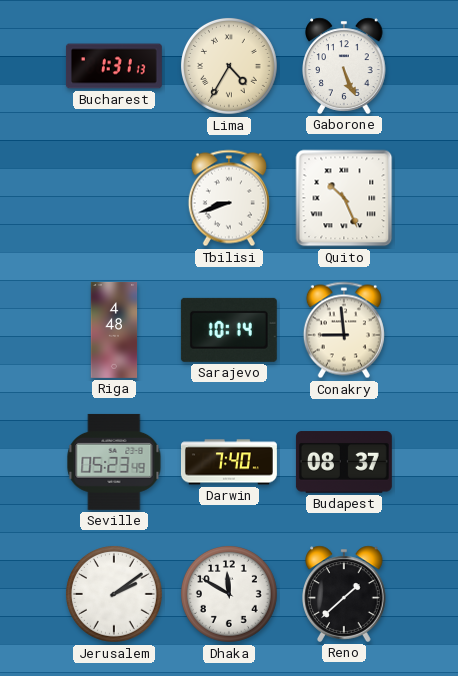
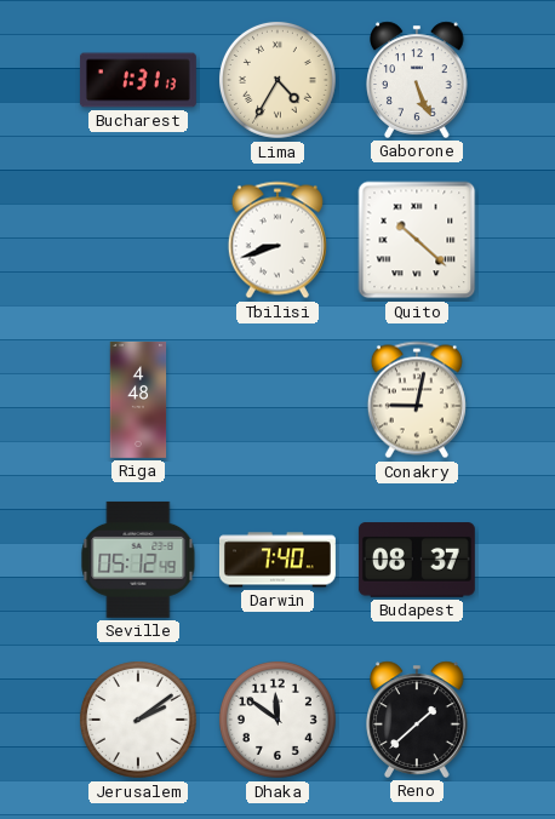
Quito: 10:26 -> 10:22 (417, 240)
Sarajevo: 10:14 -> none (229, 330)
Conakry: 8:59 -> 9:02 (417, 400)
Seville: 05:23 -> 05:12 (138, 560)
Dhaka: 11:50 -> 11:51 (277, 720)
